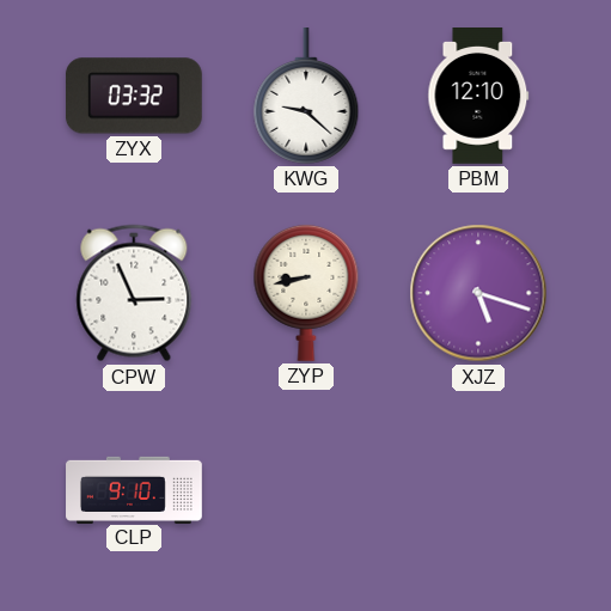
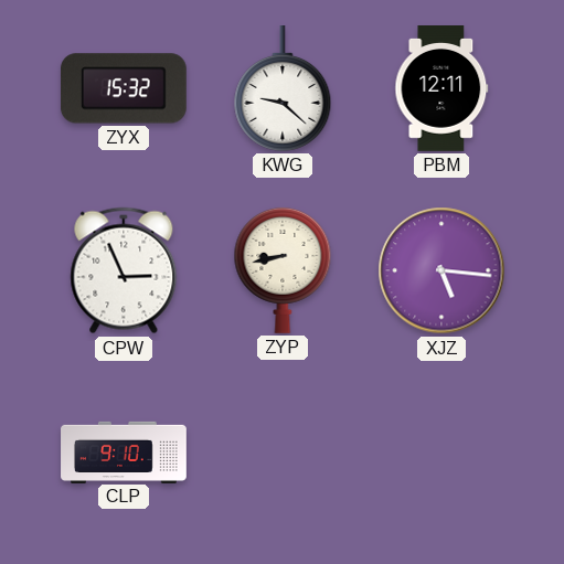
ZYX: 03:32 -> 15:32 (124, 88)
PBM: 12:10 -> 12:11 (441, 89)
XJZ: 5:18 -> 5:16 (441, 270)
